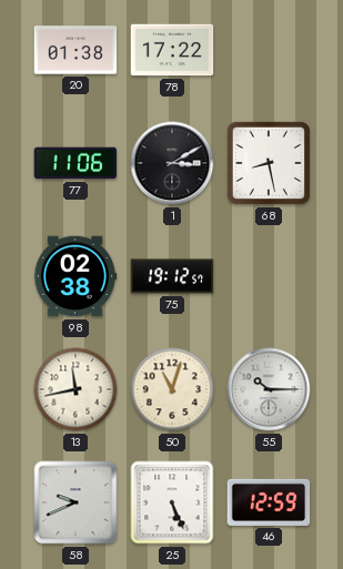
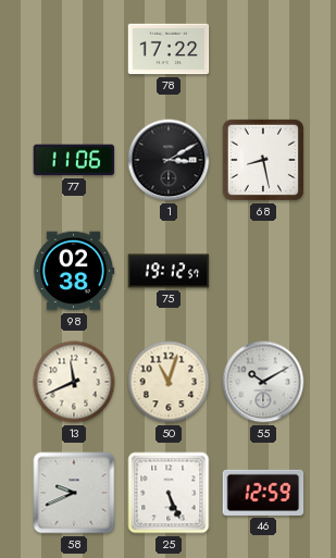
20: 01:38 -> none (75, 50)
13: 11:43 -> 11:41 (74, 382)
55: 10:15 -> 10:10 (263, 382)
